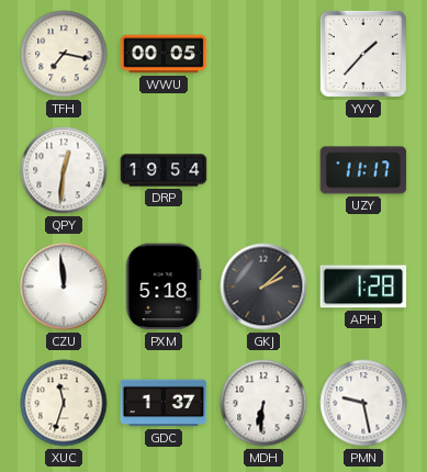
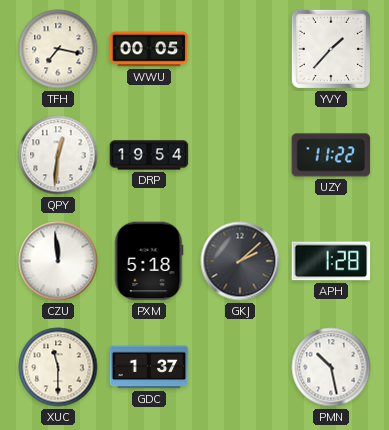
UZY: 11:17 -> 11:22 (331, 155)
XUC: 11:33 -> 11:30 (58, 367)
MDH: 6:31 -> none (263, 403)
PMN: 9:28 -> 10:28 (331, 367)
